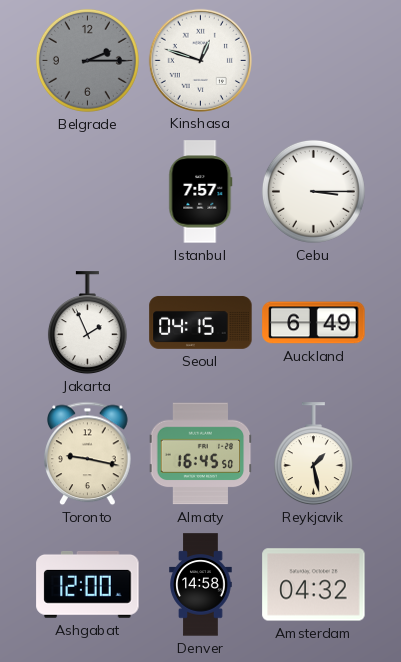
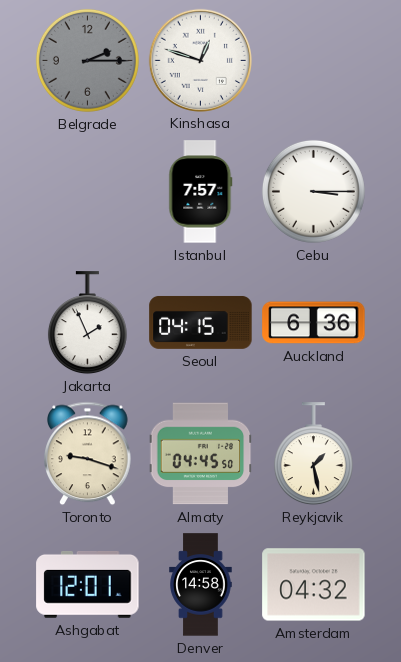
Auckland: 6:49 -> 6:36 (314, 323)
Toronto: 9:17 -> 9:18 (88, 454)
Almaty: 16:45 -> 04:45 (201, 454)
Ashgabat: 12:00 -> 12:01 (88, 584)
